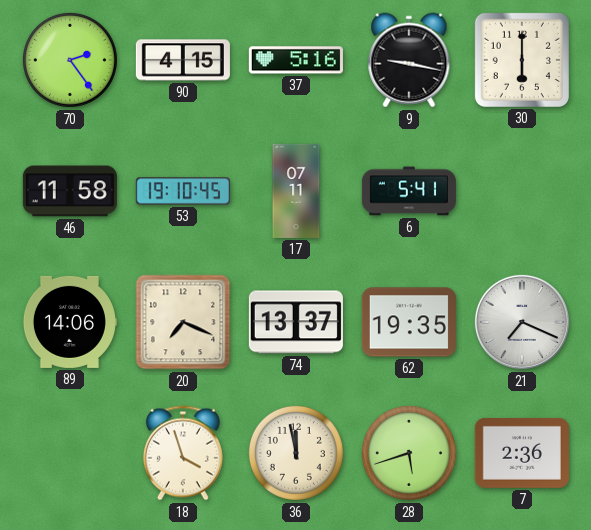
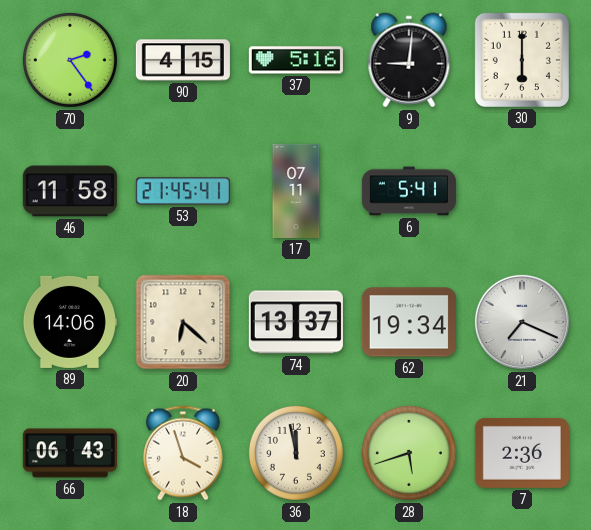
9: 9:17 -> 9:01 (409, 60)
53: 19:10 -> 21:45 (183, 191)
20: 7:19 -> 6:22 (183, 322)
62: 19:35 -> 19:34 (409, 322)
66: none -> 06:43 (70, 453)
